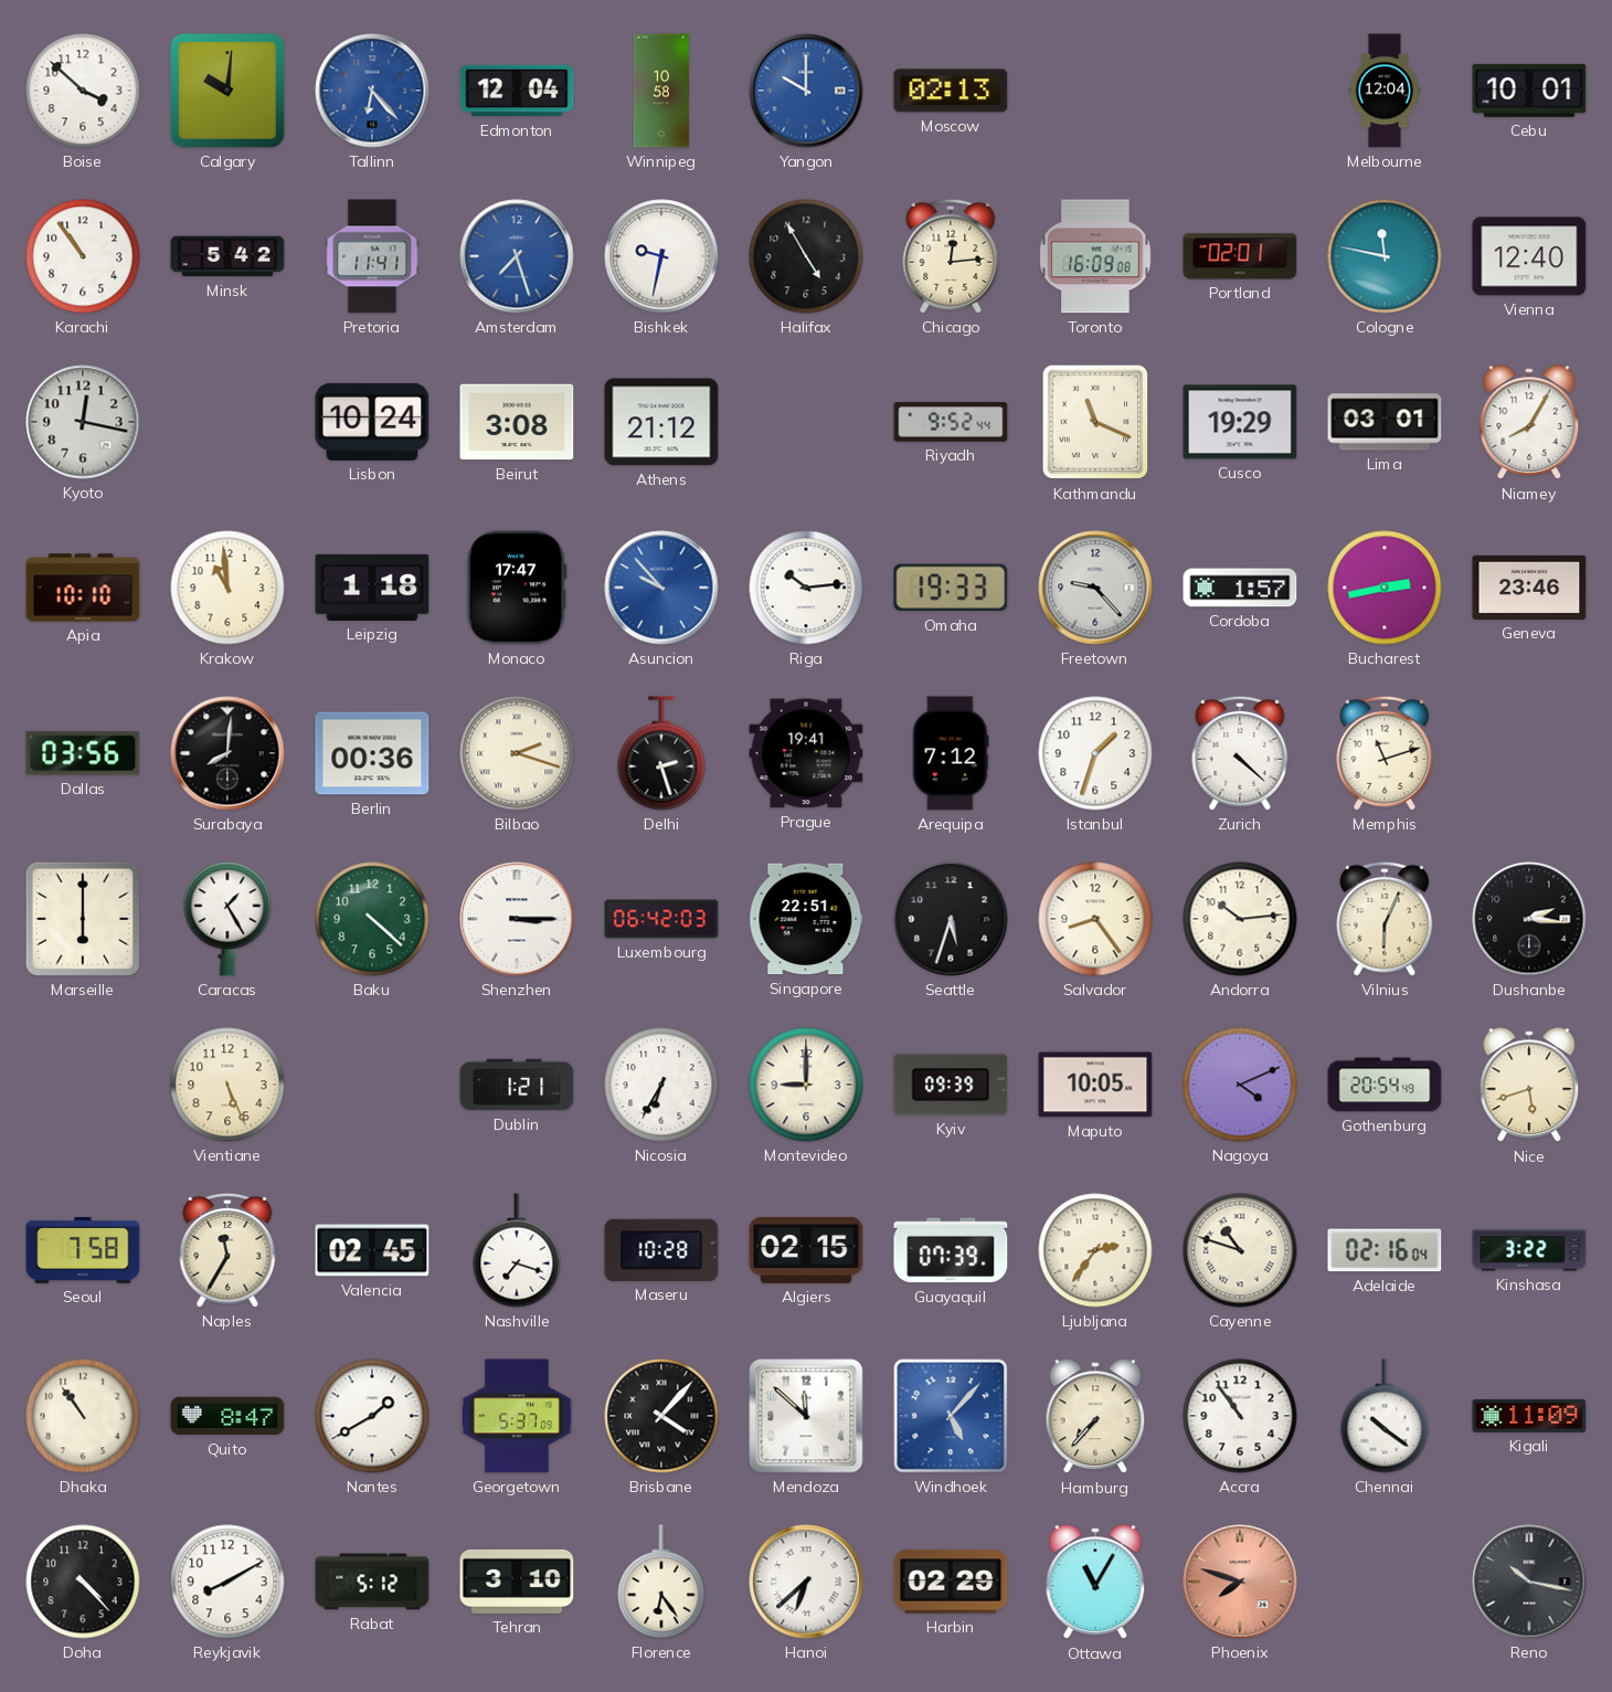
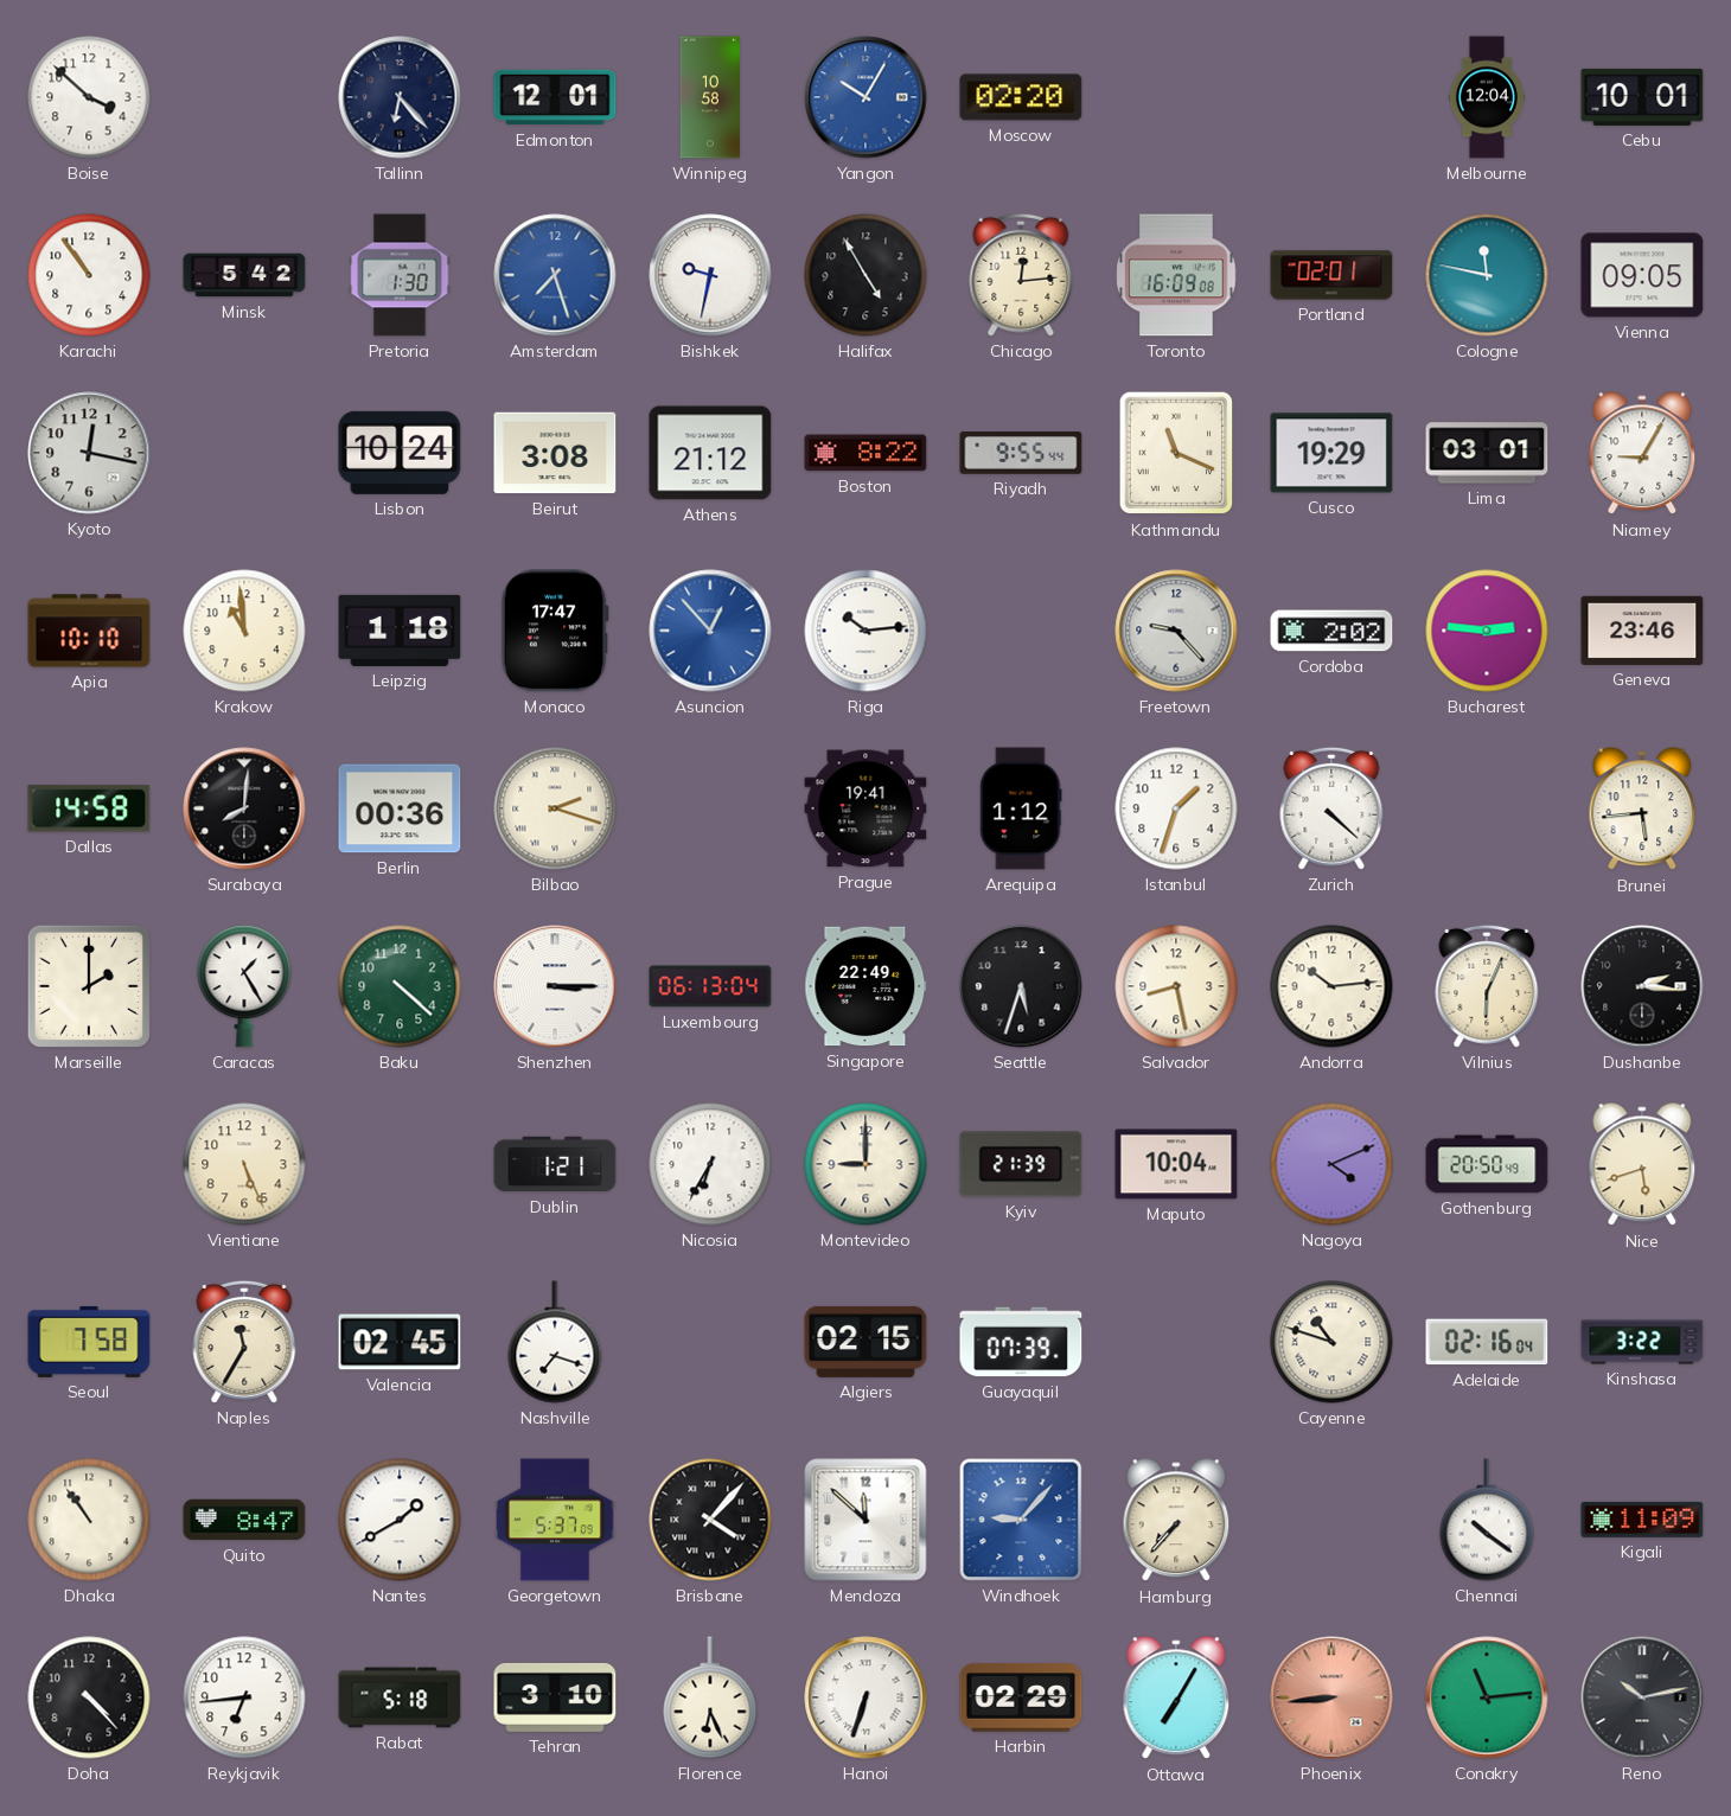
Calgary: 10:01 -> none (227, 91)
Tallinn dial: blue -> navy (400, 97)
Edmonton: 12:04 -> 12:01 (555, 97)
Yangon: 10:00 -> 10:05 (866, 97)
Moscow: 02:13 -> 02:20 (1021, 97)
Pretoria: 11:41 -> 1:30 (400, 275)
Vienna: 12:40 -> 09:05 (1642, 275)
Boston: none -> 8:22 (866, 453)
Riyadh: 9:52 -> 9:55 (1021, 453)
Niamey: 8:05 -> 9:05 (1642, 454)
Asuncion: 9:53 -> 12:53 (710, 631)
Omaha: 19:33 -> none (951, 588)
Cordoba: 1:57 -> 2:02 (1331, 631)
Bucharest: 2:43 -> 2:46 (1487, 631)
Dallas: 03:56 -> 14:58 (89, 808)
Delhi: 2:27 -> none (661, 753)
Arequipa: 7:12 -> 1:12 (1021, 808)
Memphis: 11:12 -> none (1385, 753)
Brunei: none -> 5:44 (1642, 810)
Marseille: 6:00 -> 2:00 (89, 986)
Luxembourg: 06:42 -> 06:13 (710, 986)
Singapore: 22:51 -> 22:49 (866, 986)
Salvador: 8:24 -> 8:28 (1176, 986)
Kyiv: 09:39 -> 21:39 (1021, 1164)
Maputo: 10:05 -> 10:04 (1176, 1164)
Gothenburg: 20:54 -> 20:50 (1487, 1164)
Maseru: 10:28 -> none (661, 1250)
Ljubljana: 2:36 -> none (1095, 1250)
Windhoek: 5:07 -> 9:07 (1021, 1520)
Accra: 10:54 -> none (1240, 1416)
Reykjavik: 8:10 -> 6:44 (244, 1697)
Rabat: 5:12 -> 5:18 (400, 1697)
Florence: 6:24 -> 6:26 (710, 1697)
Hanoi: 6:38 -> 6:33 (866, 1697)
Ottawa: 11:05 -> 7:05 (1176, 1699)
Phoenix: 7:48 -> 8:44 (1331, 1697)
Conakry: none -> 11:14 (1487, 1697)
Reno: 10:17 -> 10:13 (1642, 1697)
